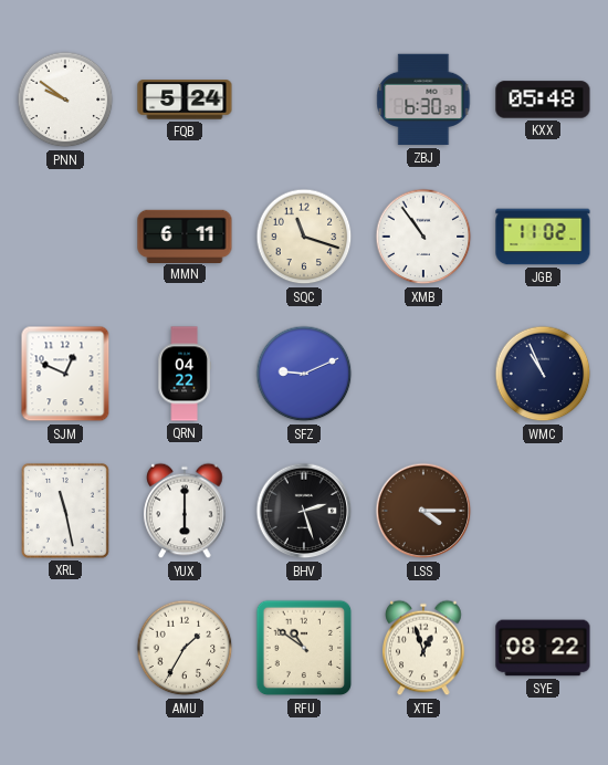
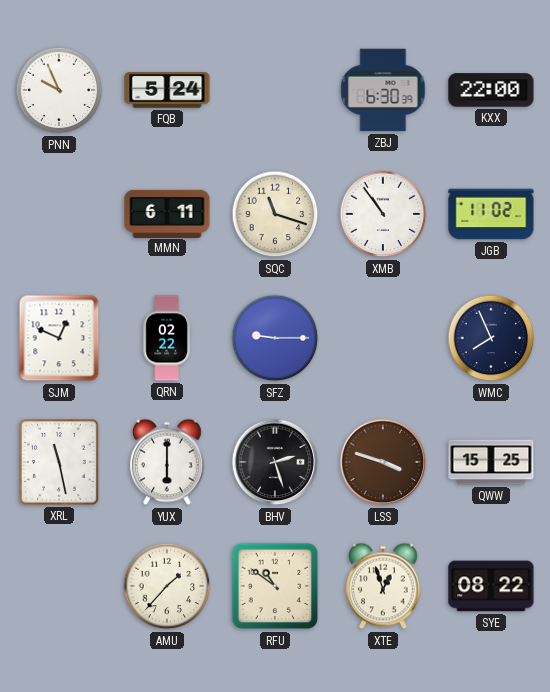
PNN: 9:51 -> 9:56 (59, 90)
KXX: 05:48 -> 22:00 (491, 90)
QRN: 04:22 -> 02:22 (167, 338)
SFZ: 9:11 -> 9:15 (275, 338)
WMC: 10:56 -> 7:56 (491, 338)
LSS: 4:15 -> 3:48 (383, 462)
QWW: none -> 15:25 (491, 462)
AMU: 1:35 -> 1:37 (167, 586)
